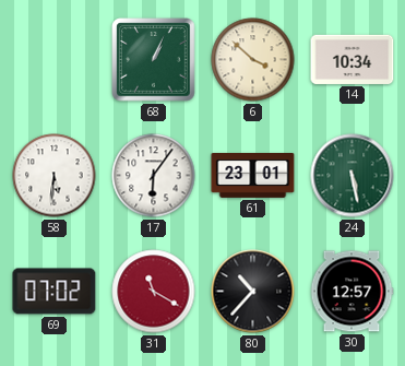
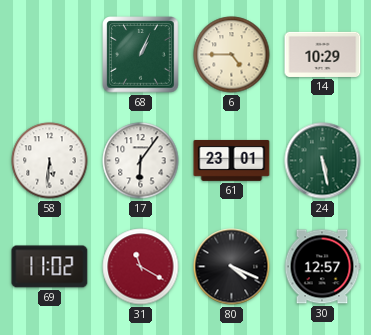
6: 3:52 -> 4:45 (232, 55)
14: 10:34 -> 10:29 (323, 54)
69: 07:02 -> 11:02 (50, 267)
80: 10:37 -> 4:19 (232, 267)
